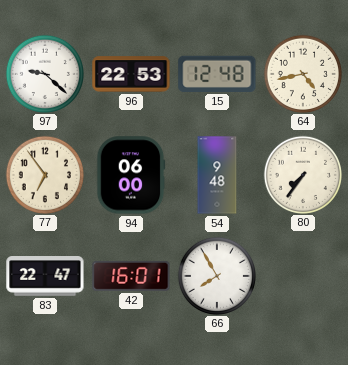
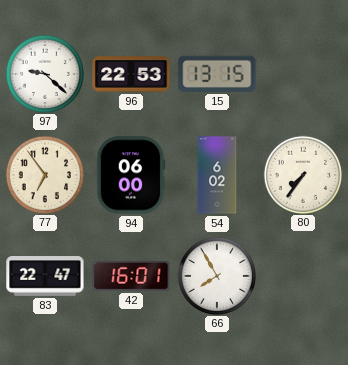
15: 12:48 -> 13:15 (217, 74)
64: 4:43 -> none (302, 73)
54: 9:48 -> 6:02 (217, 175)
